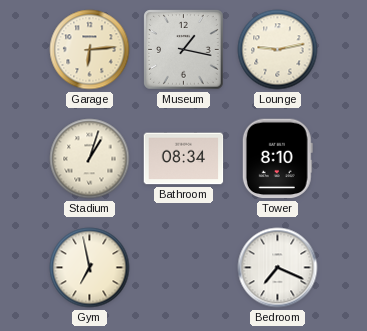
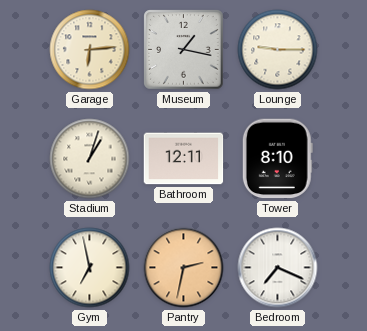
Lounge: 9:13 -> 9:15 (278, 50)
Bathroom: 08:34 -> 12:11 (184, 159)
Pantry: none -> 2:32 (184, 268)
